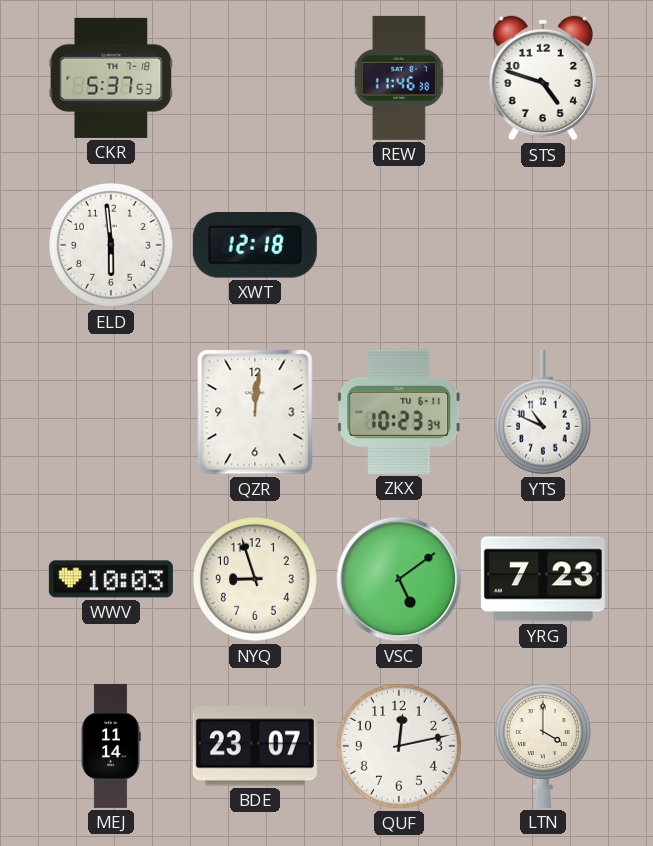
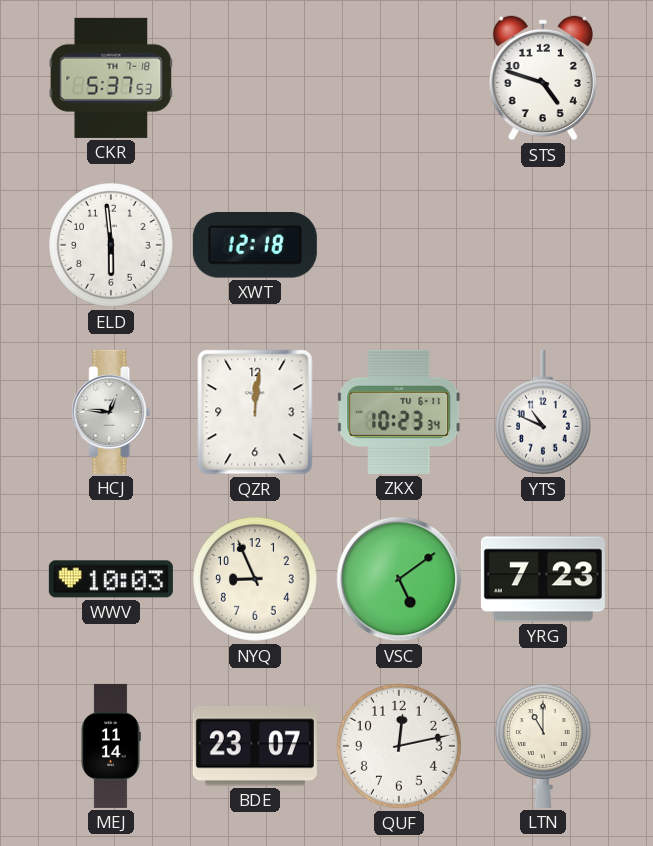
REW: 11:46 -> none (399, 78)
HCJ: none -> 12:46 (111, 412)
NYQ: 8:57 -> 8:56 (256, 580)
LTN: 4:00 -> 11:00 (543, 746)
